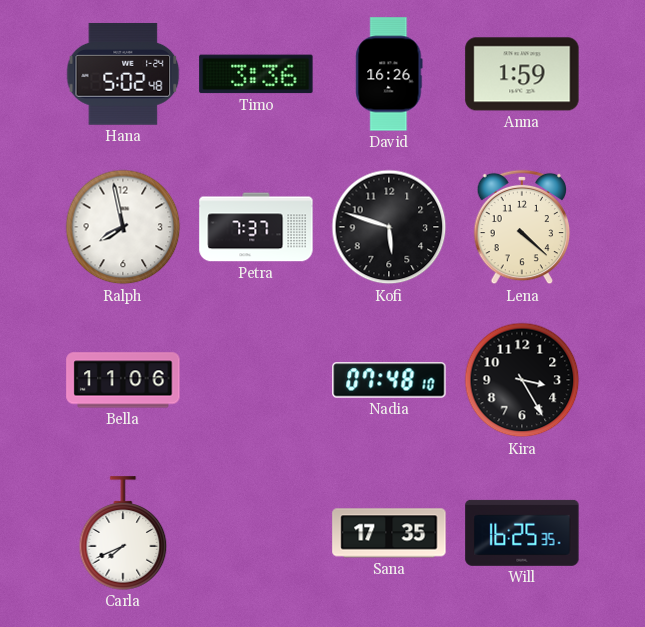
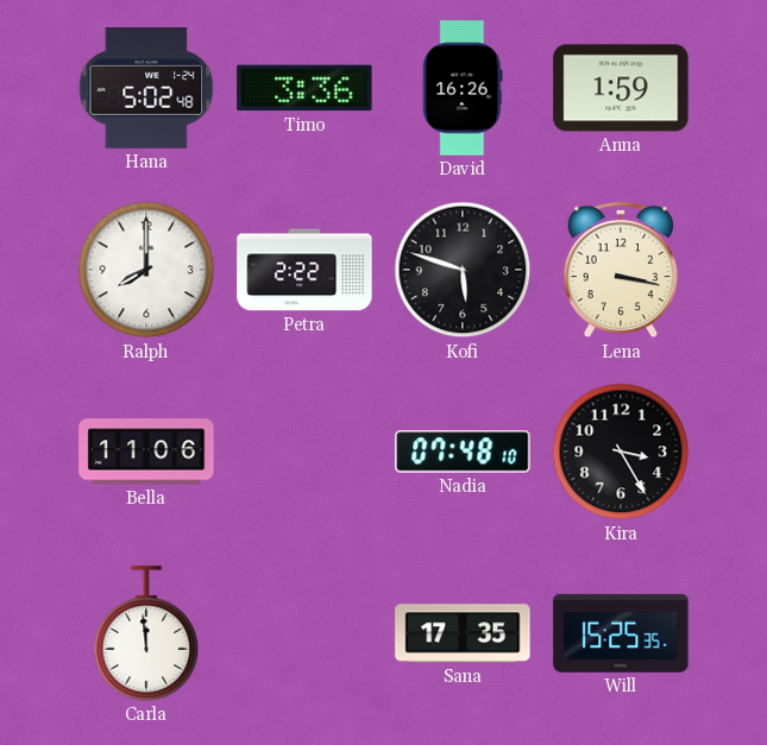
Ralph: 7:58 -> 8:00 (146, 270)
Petra: 7:37 -> 2:22 (304, 270)
Lena: 4:22 -> 3:17 (621, 270)
Carla: 7:41 -> 11:59 (146, 633)
Will: 16:25 -> 15:25 (621, 633)
